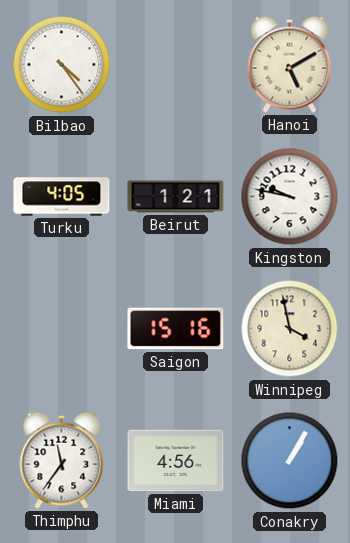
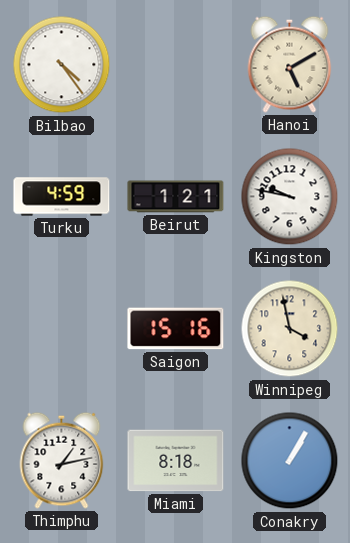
Turku: 4:05 -> 4:59 (62, 197)
Thimphu: 11:36 -> 1:13 (62, 460)
Miami: 4:56 -> 8:18 (176, 461)
